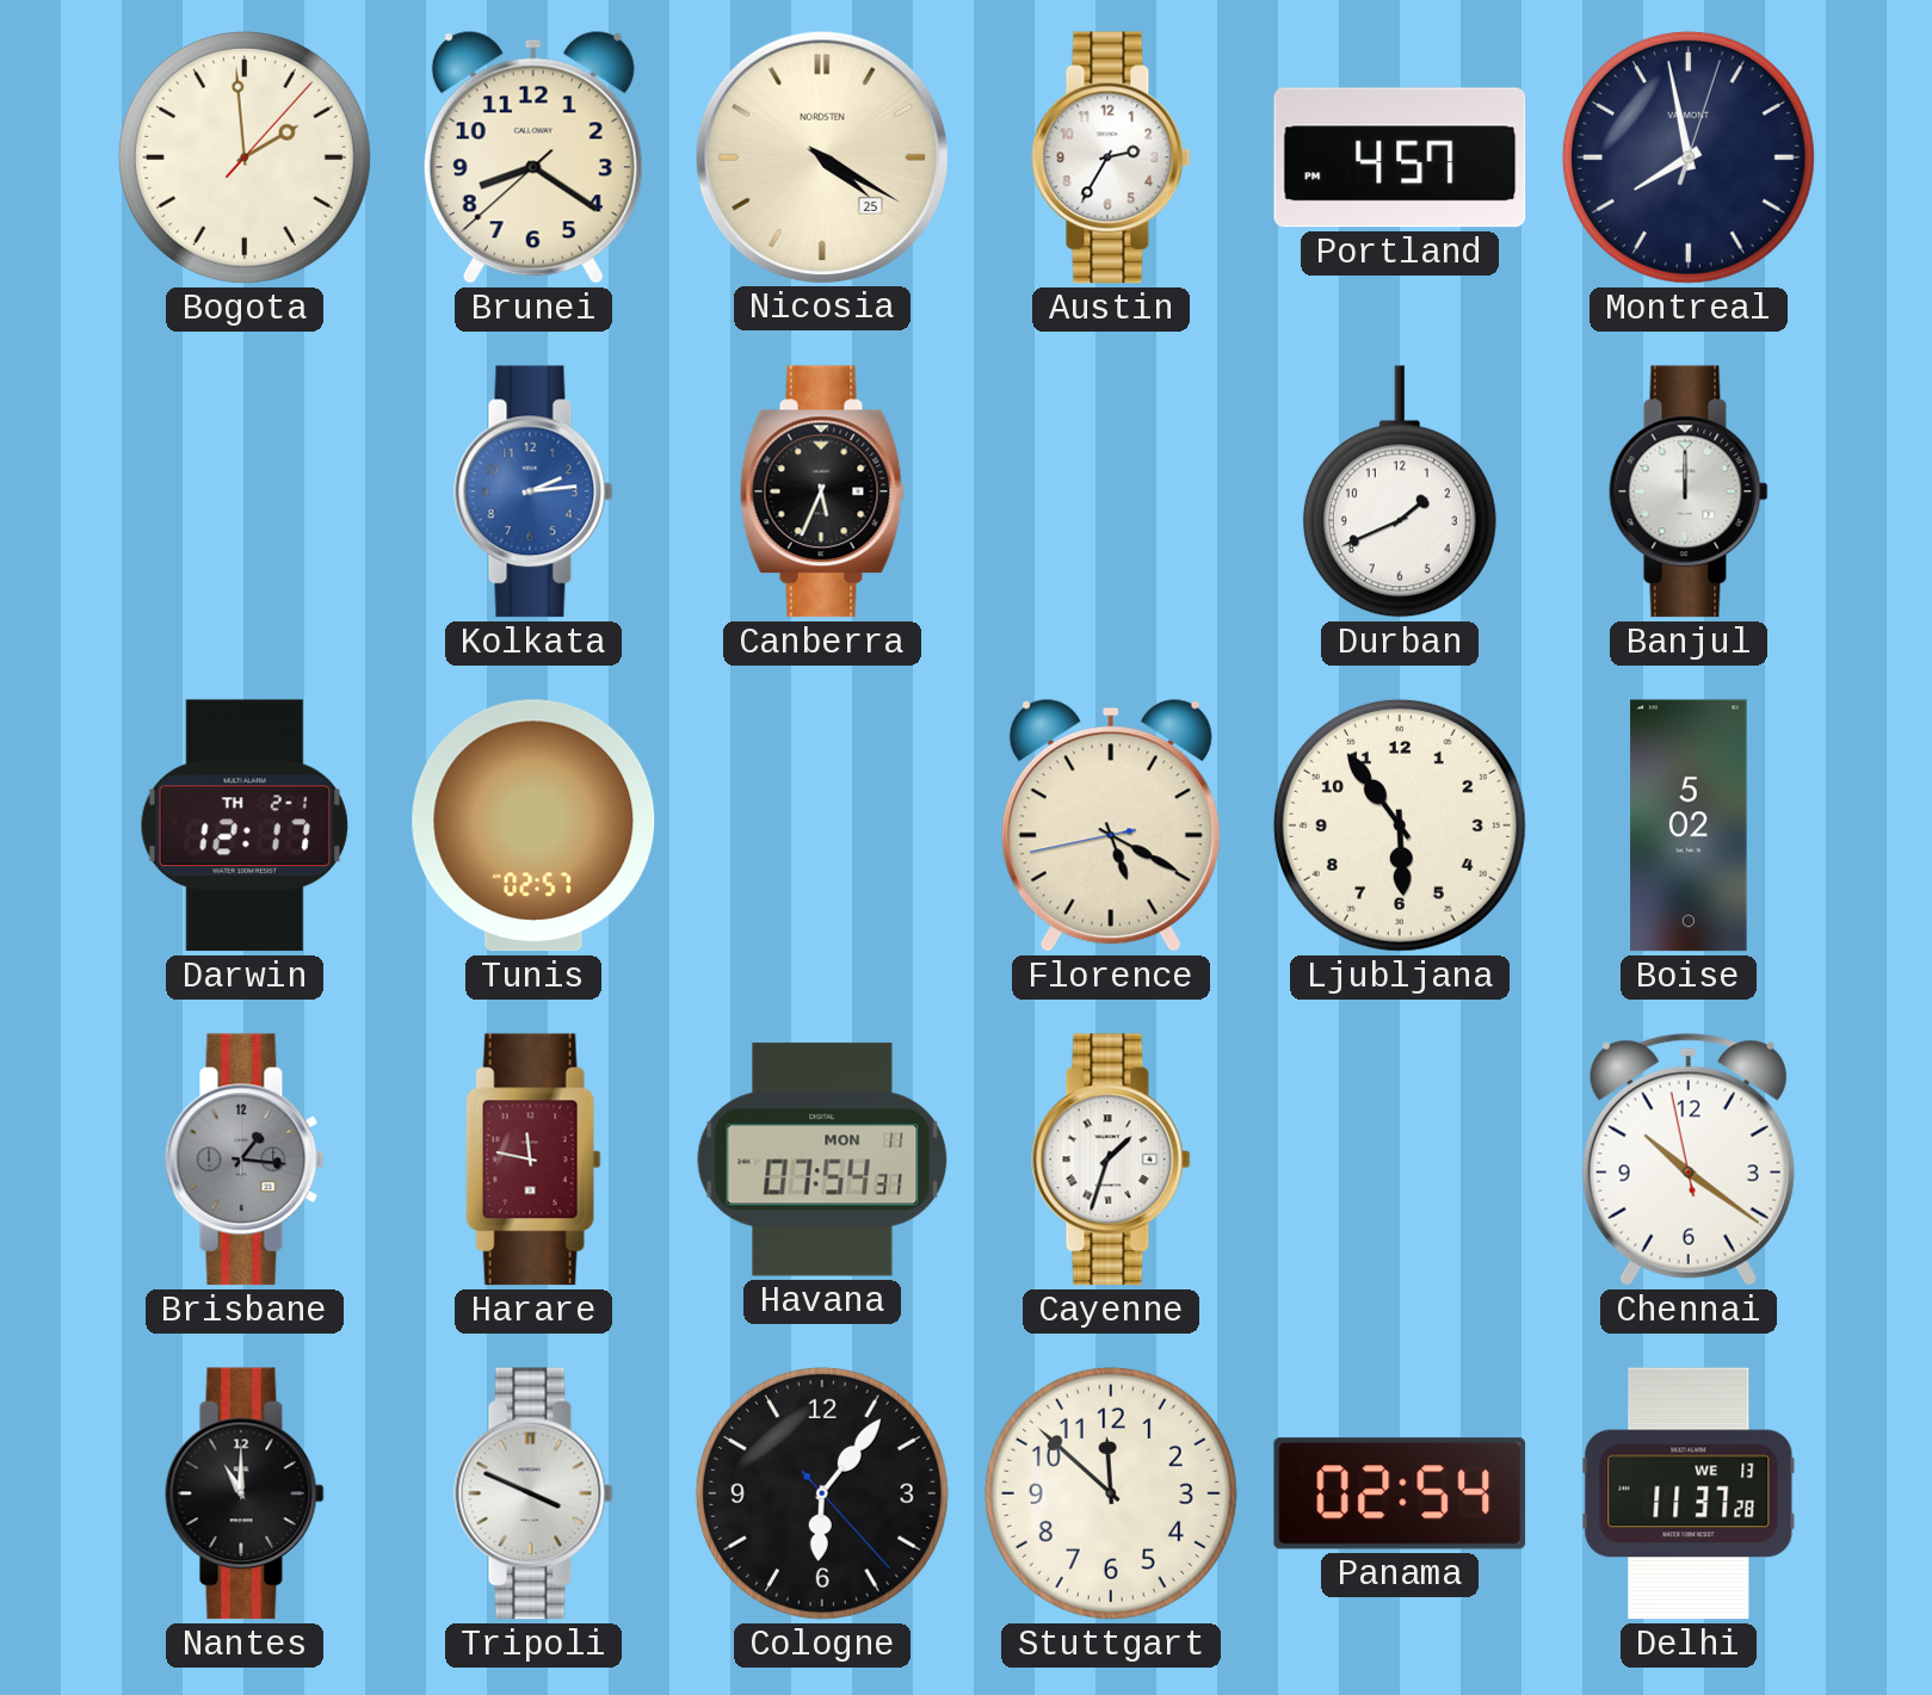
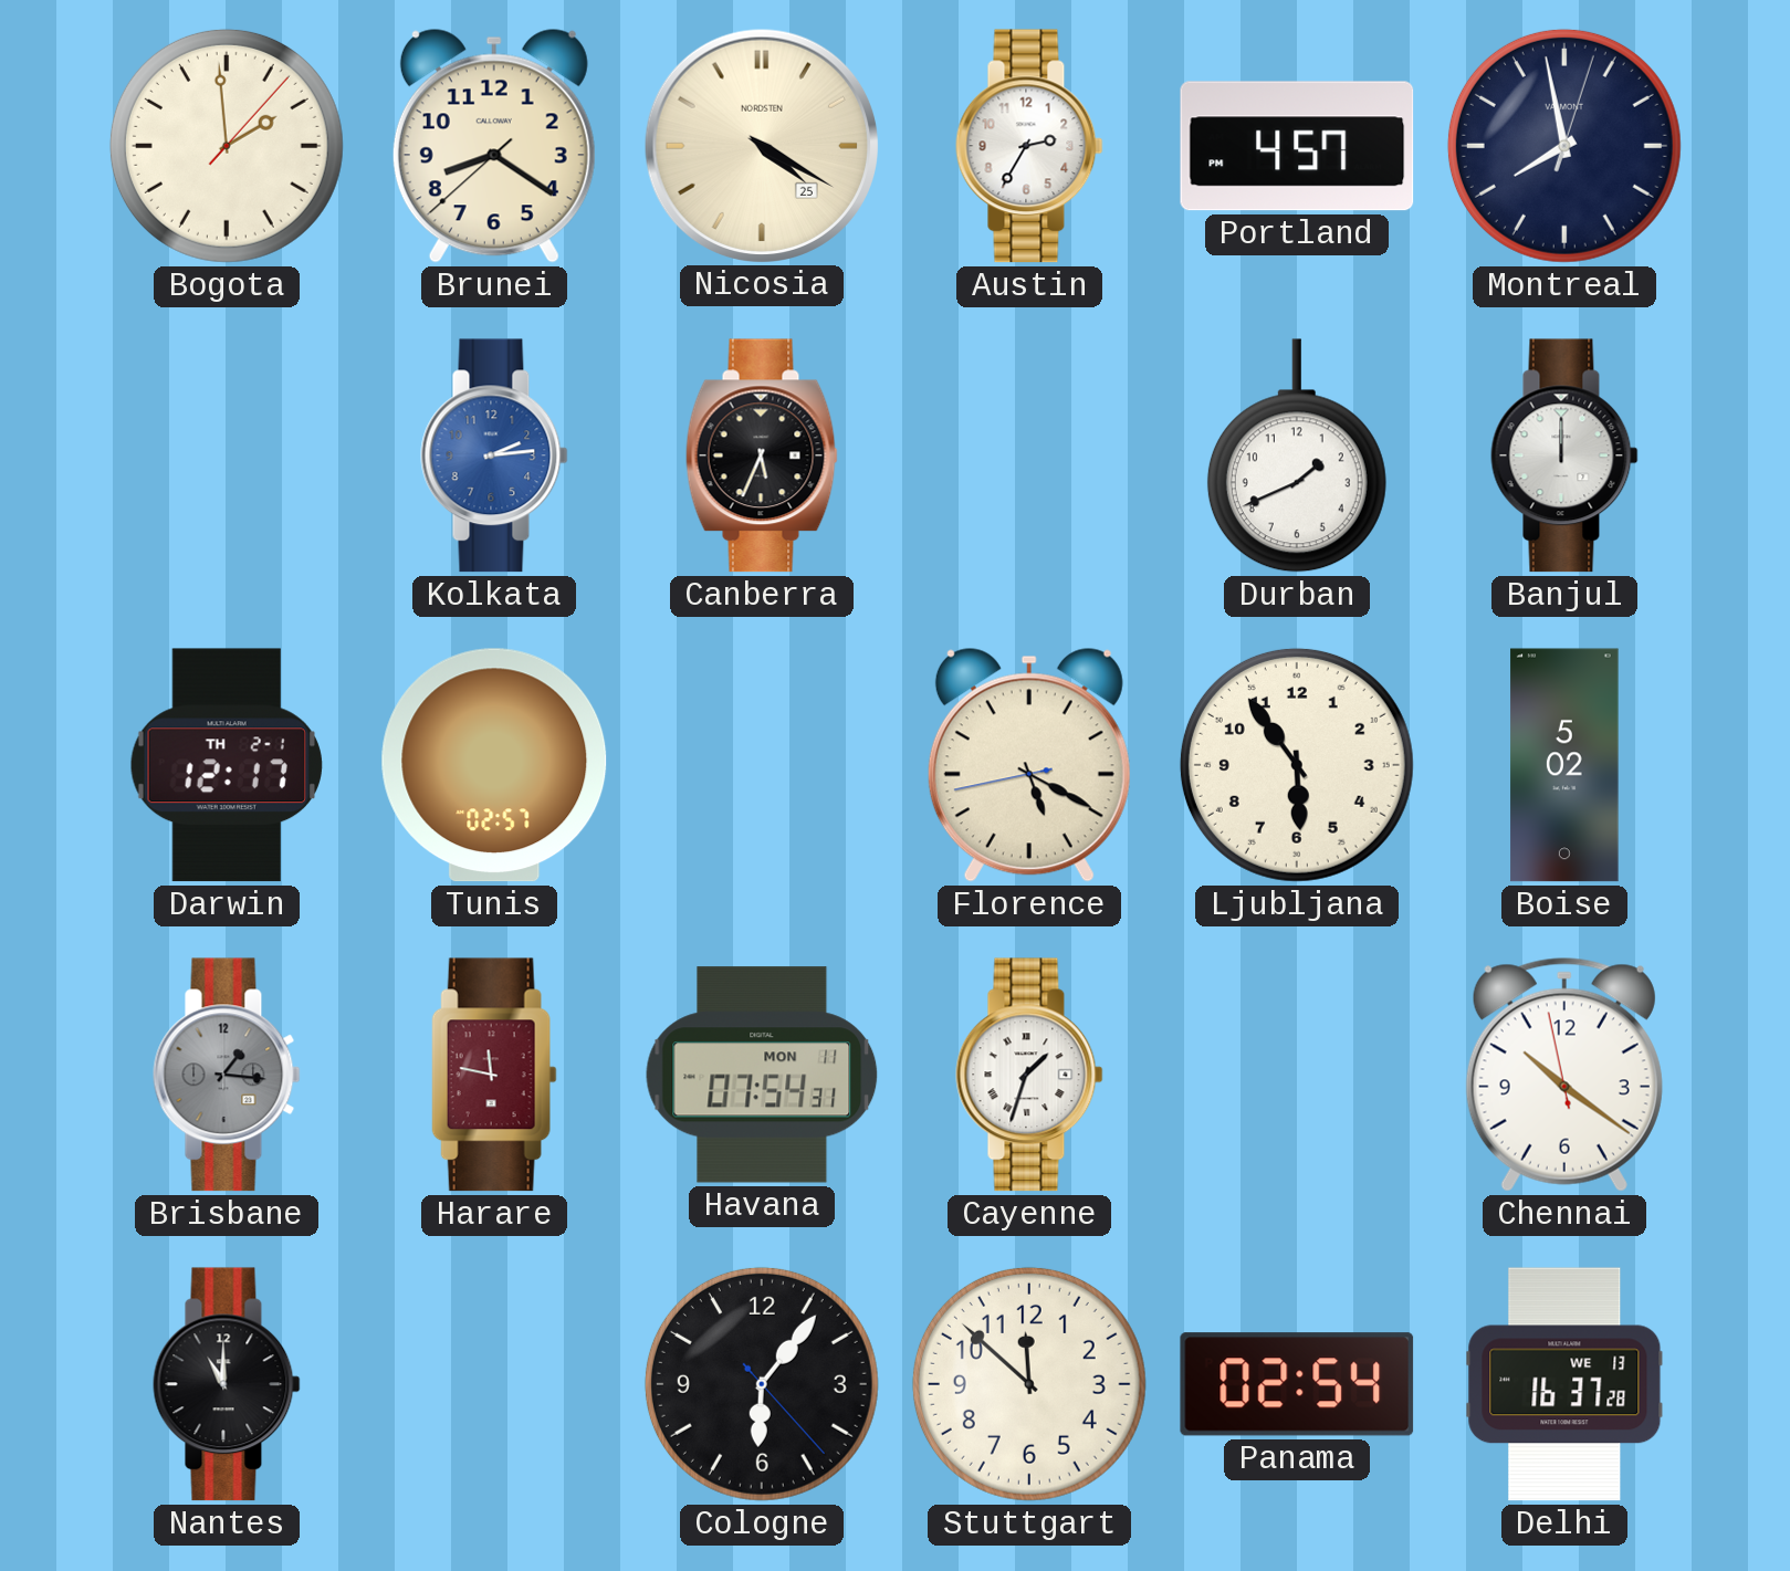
Tripoli: 3:49 -> none (533, 1493)
Delhi: 11:37 -> 16:37 (1564, 1384)
